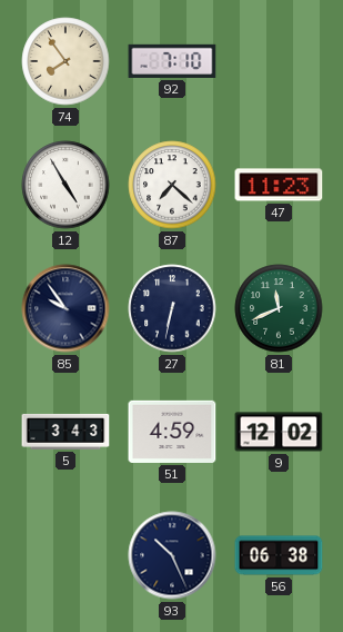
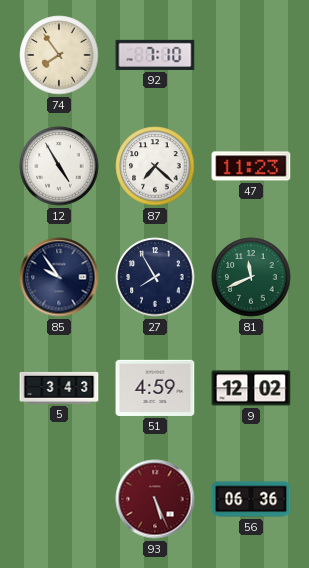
27: 6:32 -> 7:55 (155, 277)
93: 10:26 -> 5:26 (155, 499)
93 dial: navy -> burgundy (155, 499)
56: 06:38 -> 06:36 (251, 499)
